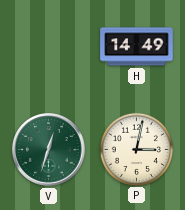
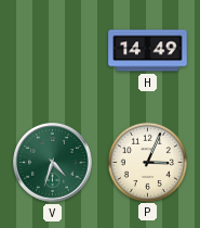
V: 12:33 -> 4:33 (53, 163)
P: 3:02 -> 3:04 (147, 162)
